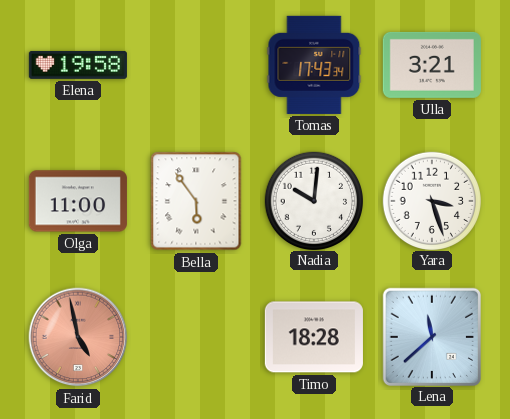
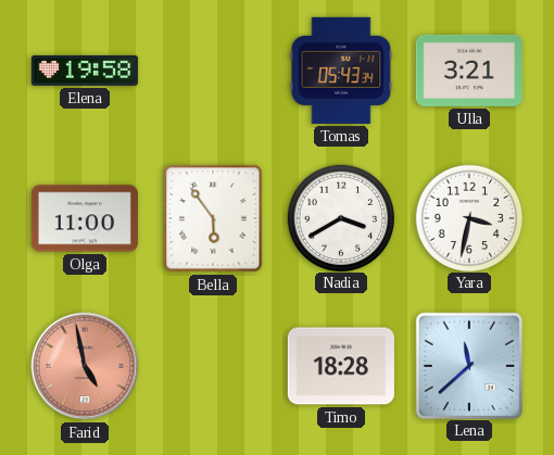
Tomas: 17:43 -> 05:43 (341, 71)
Nadia: 10:01 -> 3:40 (340, 217)
Yara: 3:27 -> 3:32 (468, 217)
